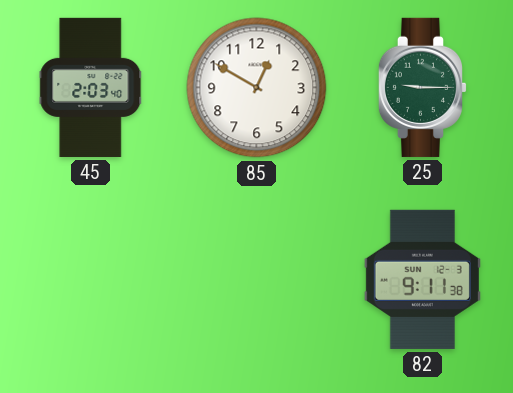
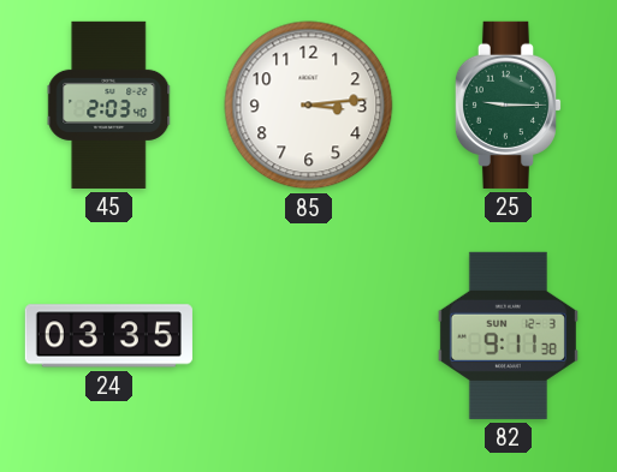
85: 12:50 -> 3:14 (309, 106)
24: none -> 03:35 (108, 336)
